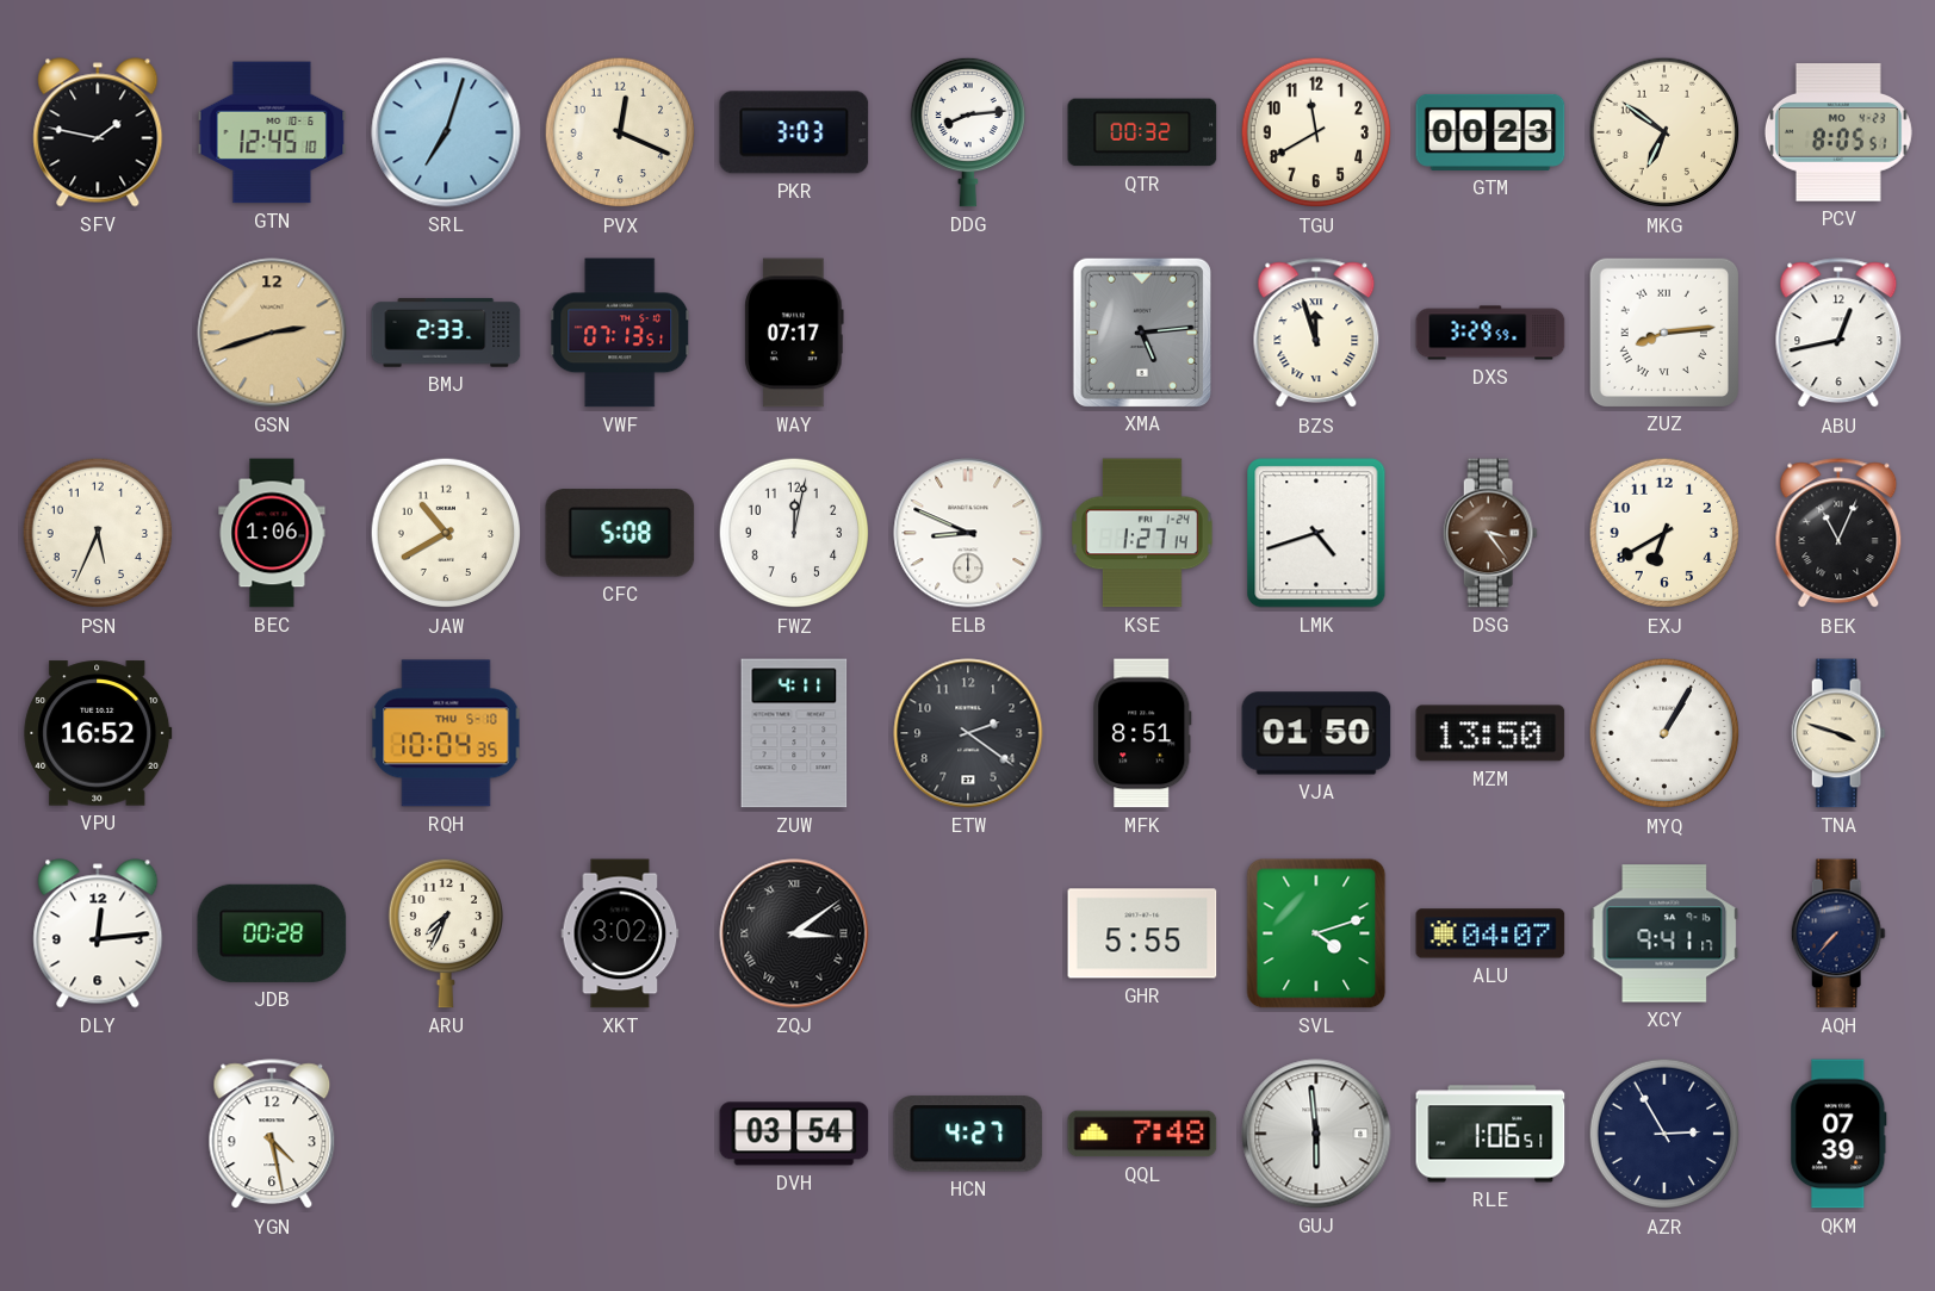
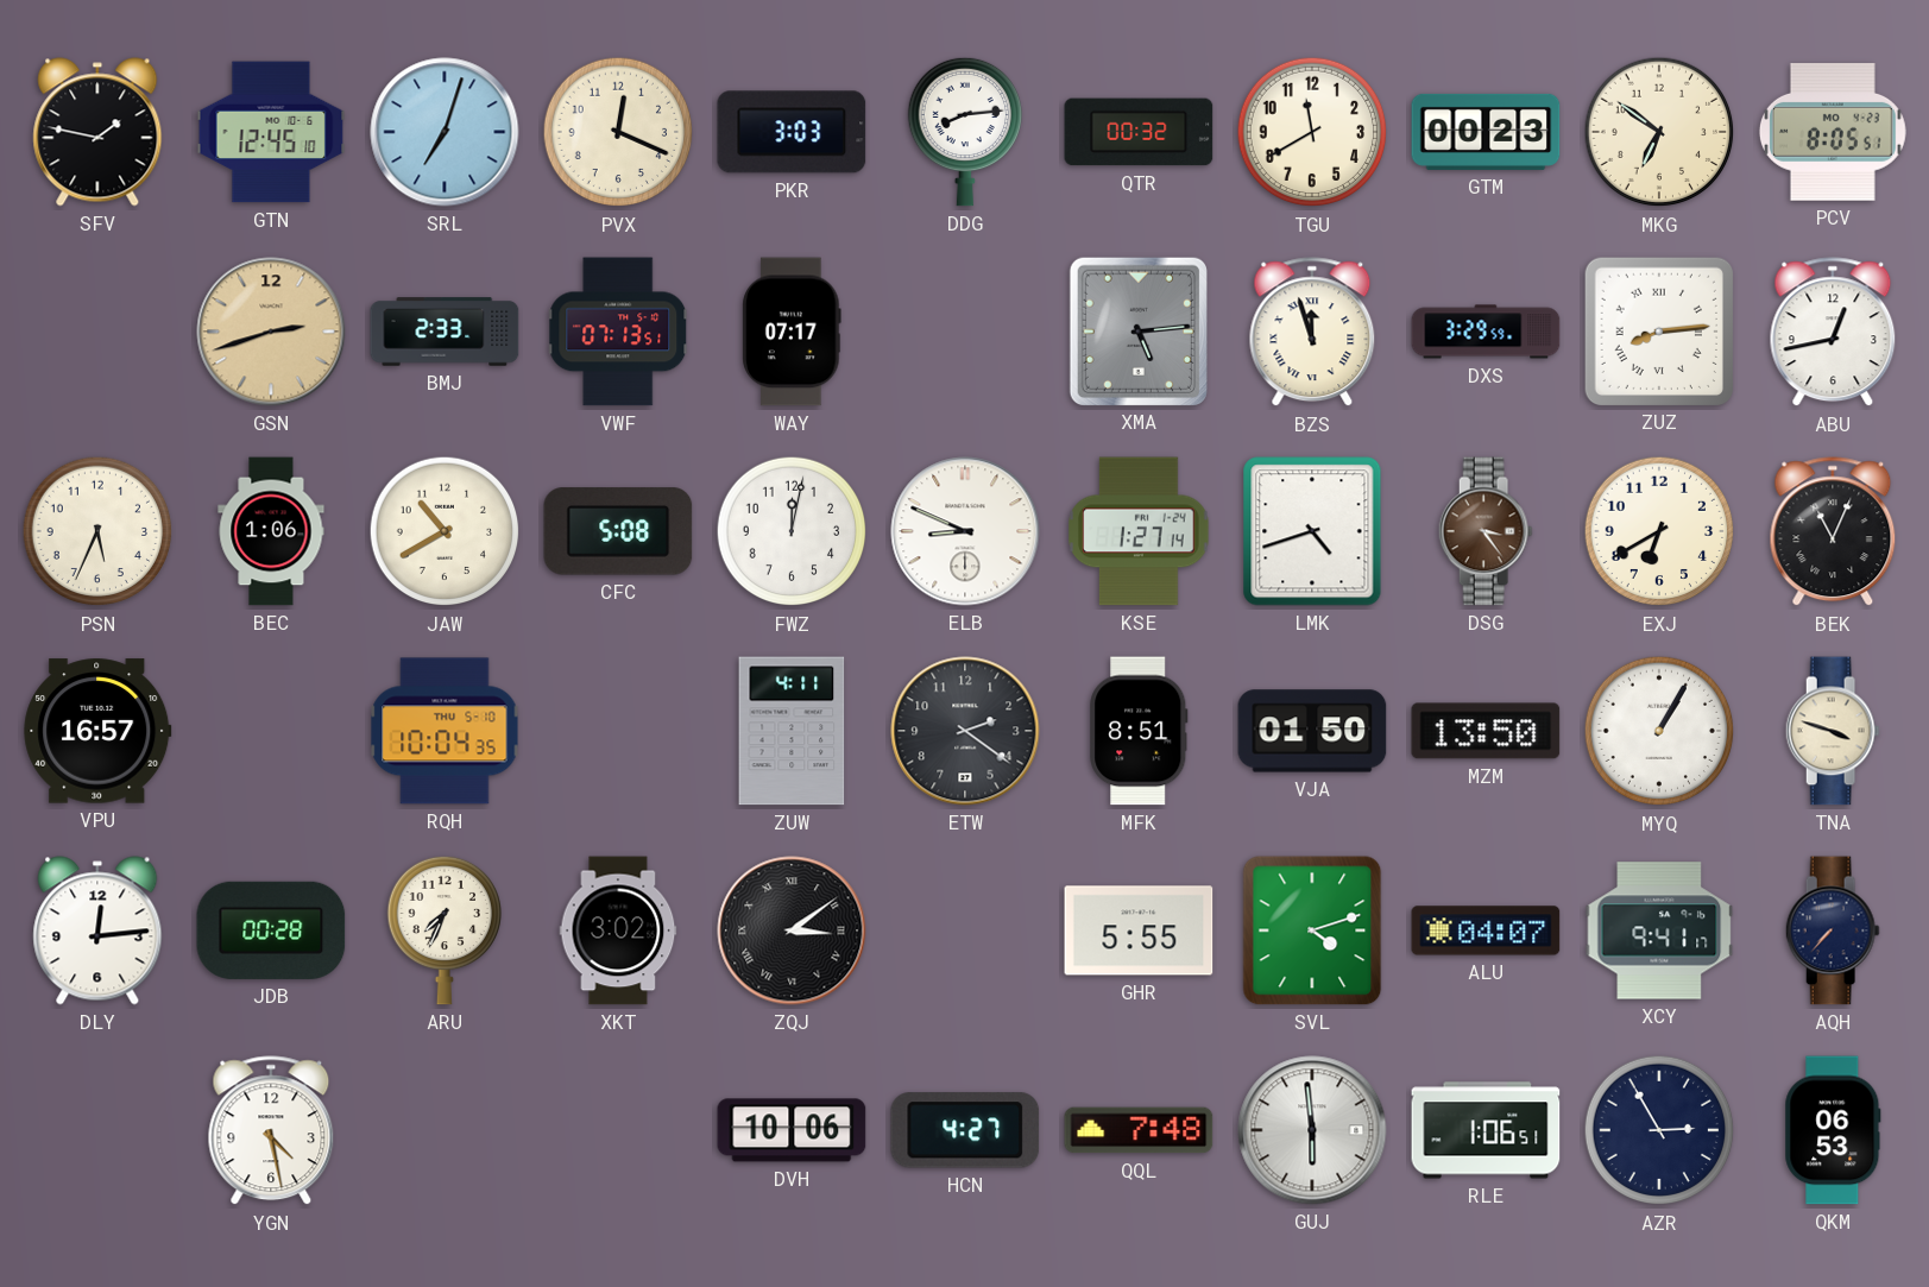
VPU: 16:52 -> 16:57 (97, 731)
DVH: 03:54 -> 10:06 (792, 1130)
QKM: 07:39 -> 06:53 (1833, 1130)
